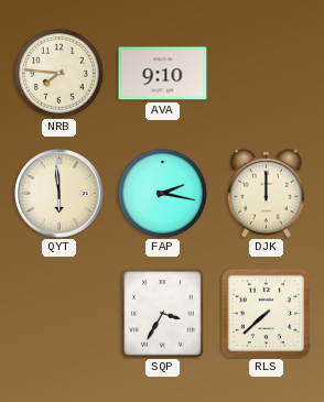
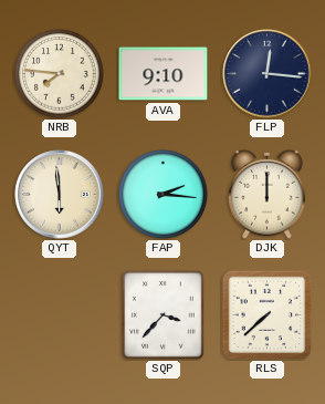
FLP: none -> 12:16 (268, 74)
FAP: 2:17 -> 2:16 (164, 195)
SQP: 3:35 -> 3:37 (164, 315)
